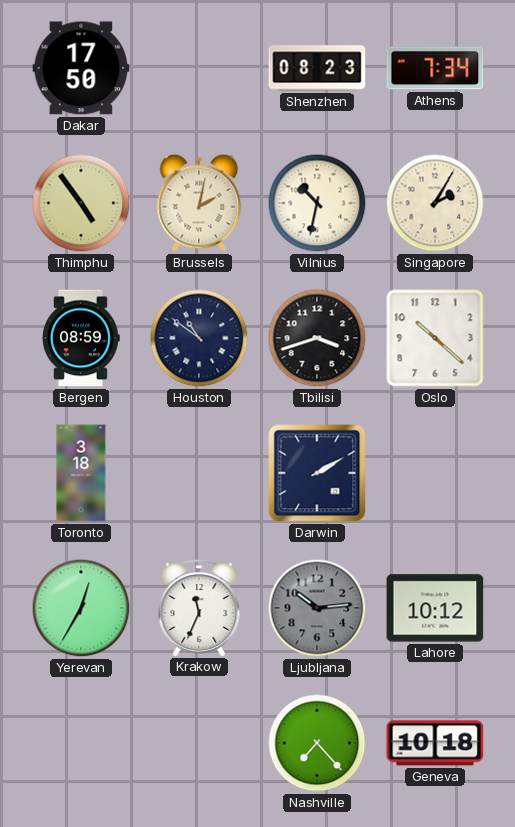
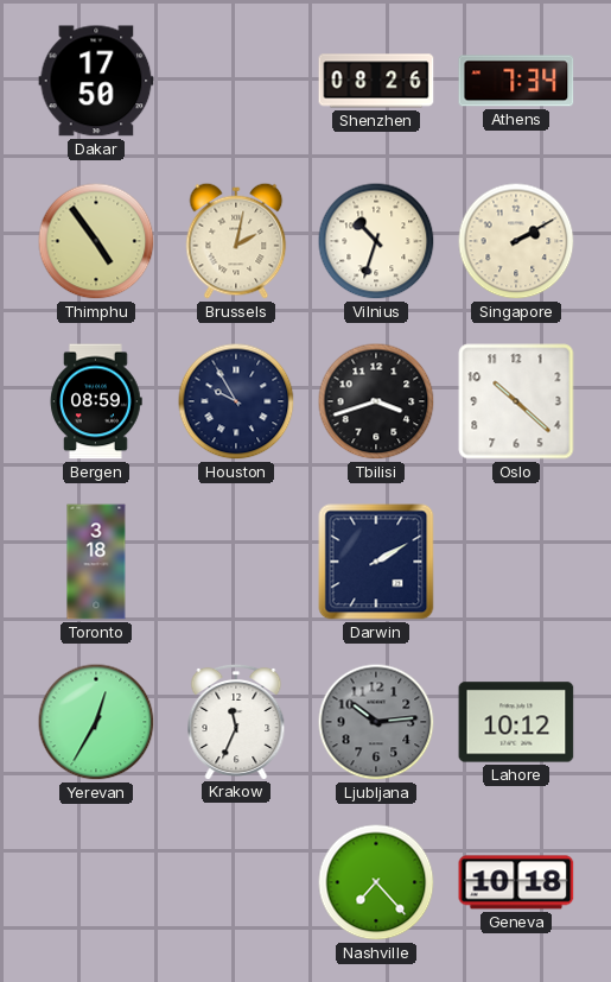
Shenzhen: 08:23 -> 08:26 (376, 81)
Vilnius: 10:32 -> 10:33 (376, 241)
Singapore: 2:05 -> 2:10 (516, 241)
Houston: 10:51 -> 9:55 (236, 401)
